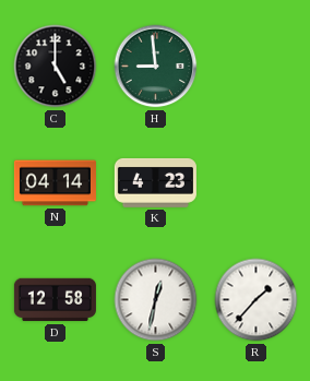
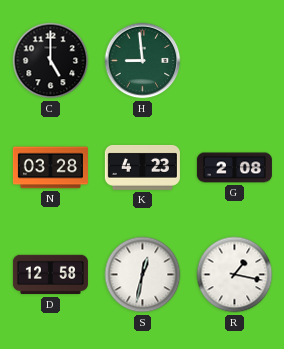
N: 04:14 -> 03:28 (50, 168)
G: none -> 2:08 (234, 168)
R: 1:37 -> 1:17 (235, 275)
